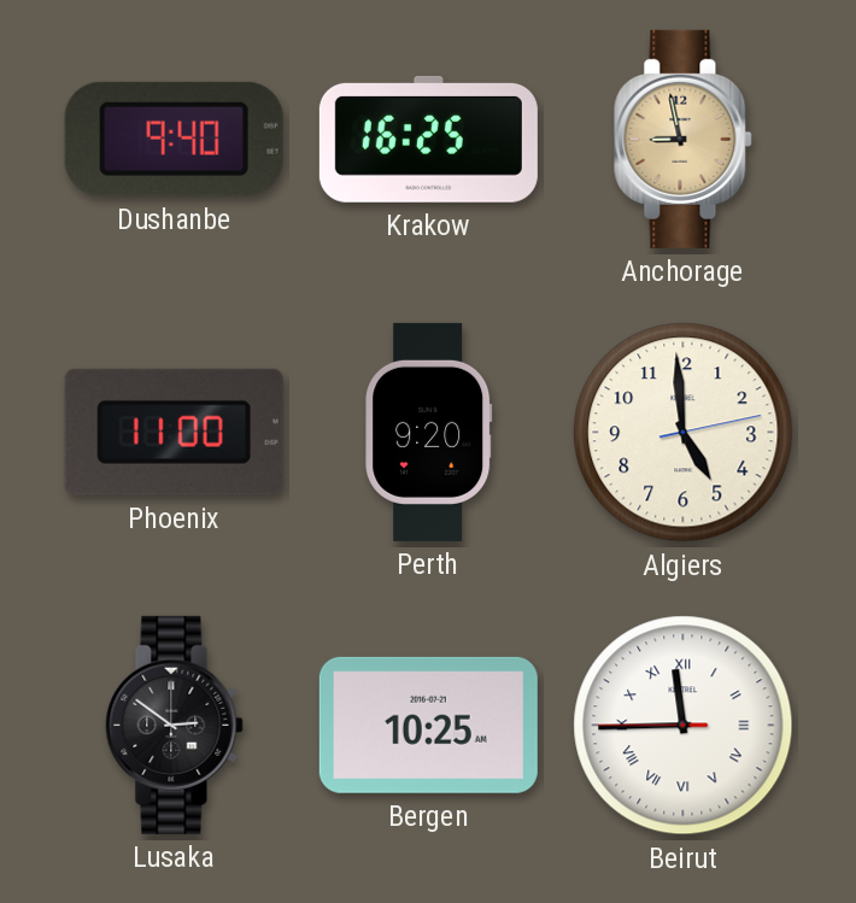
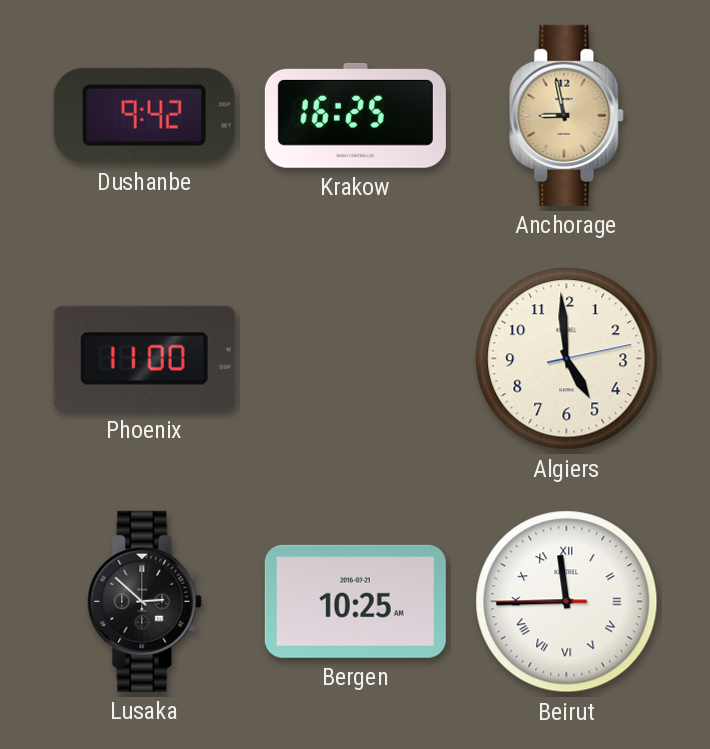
Dushanbe: 9:40 -> 9:42 (144, 115)
Perth: 9:20 -> none (429, 432)
Lusaka: 2:51 -> 2:52 (145, 601)
